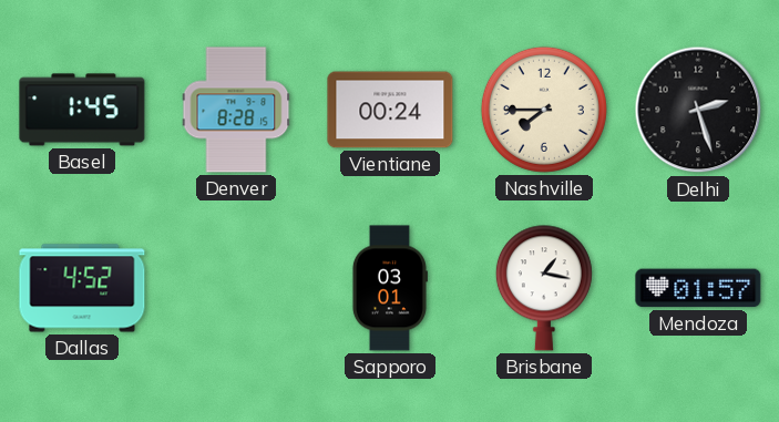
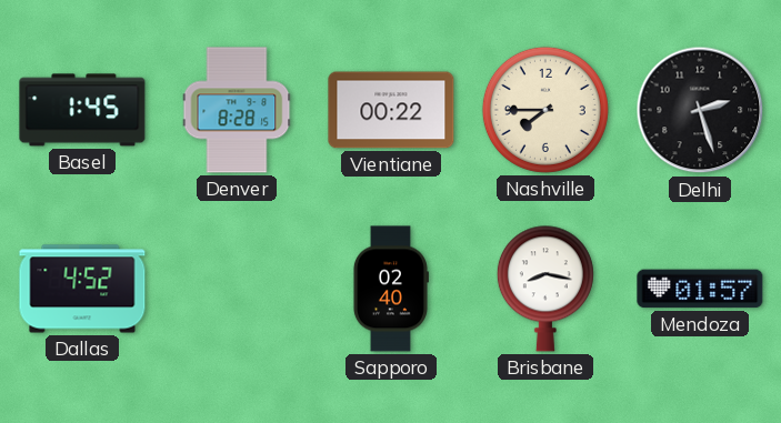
Vientiane: 00:24 -> 00:22 (391, 110)
Sapporo: 03:01 -> 02:40 (390, 289)
Brisbane: 1:17 -> 8:17 (545, 289)
